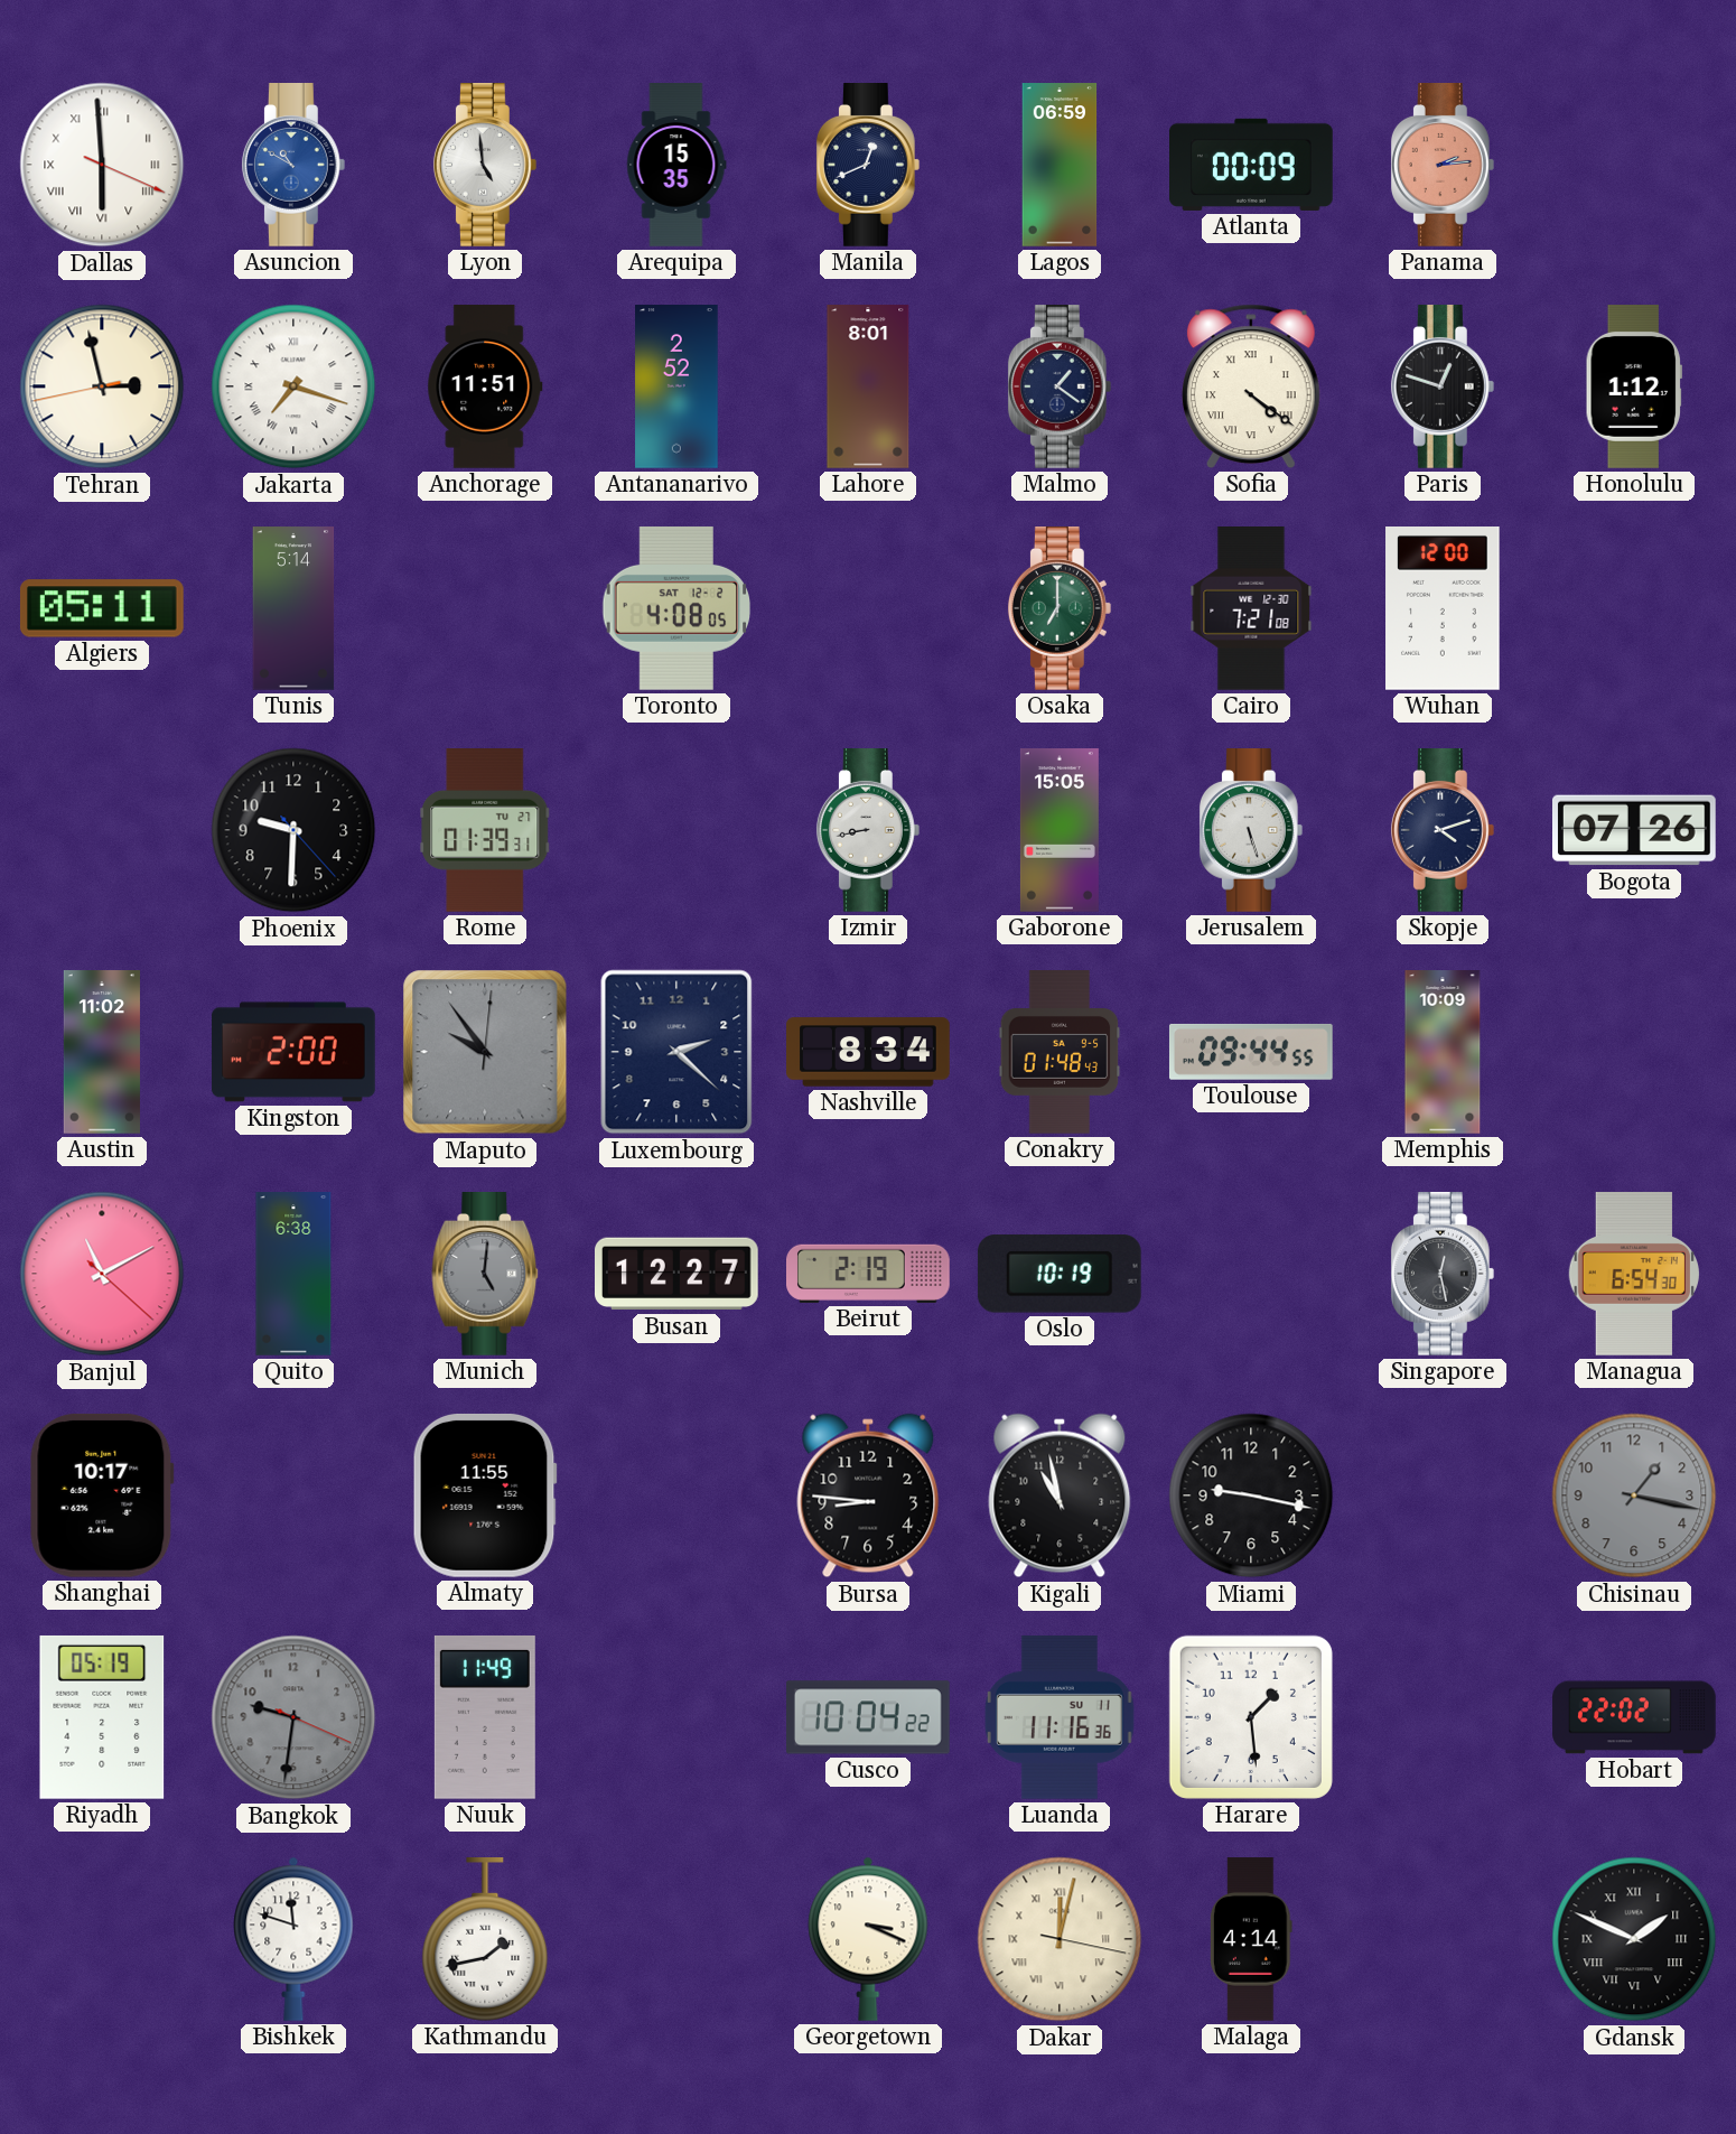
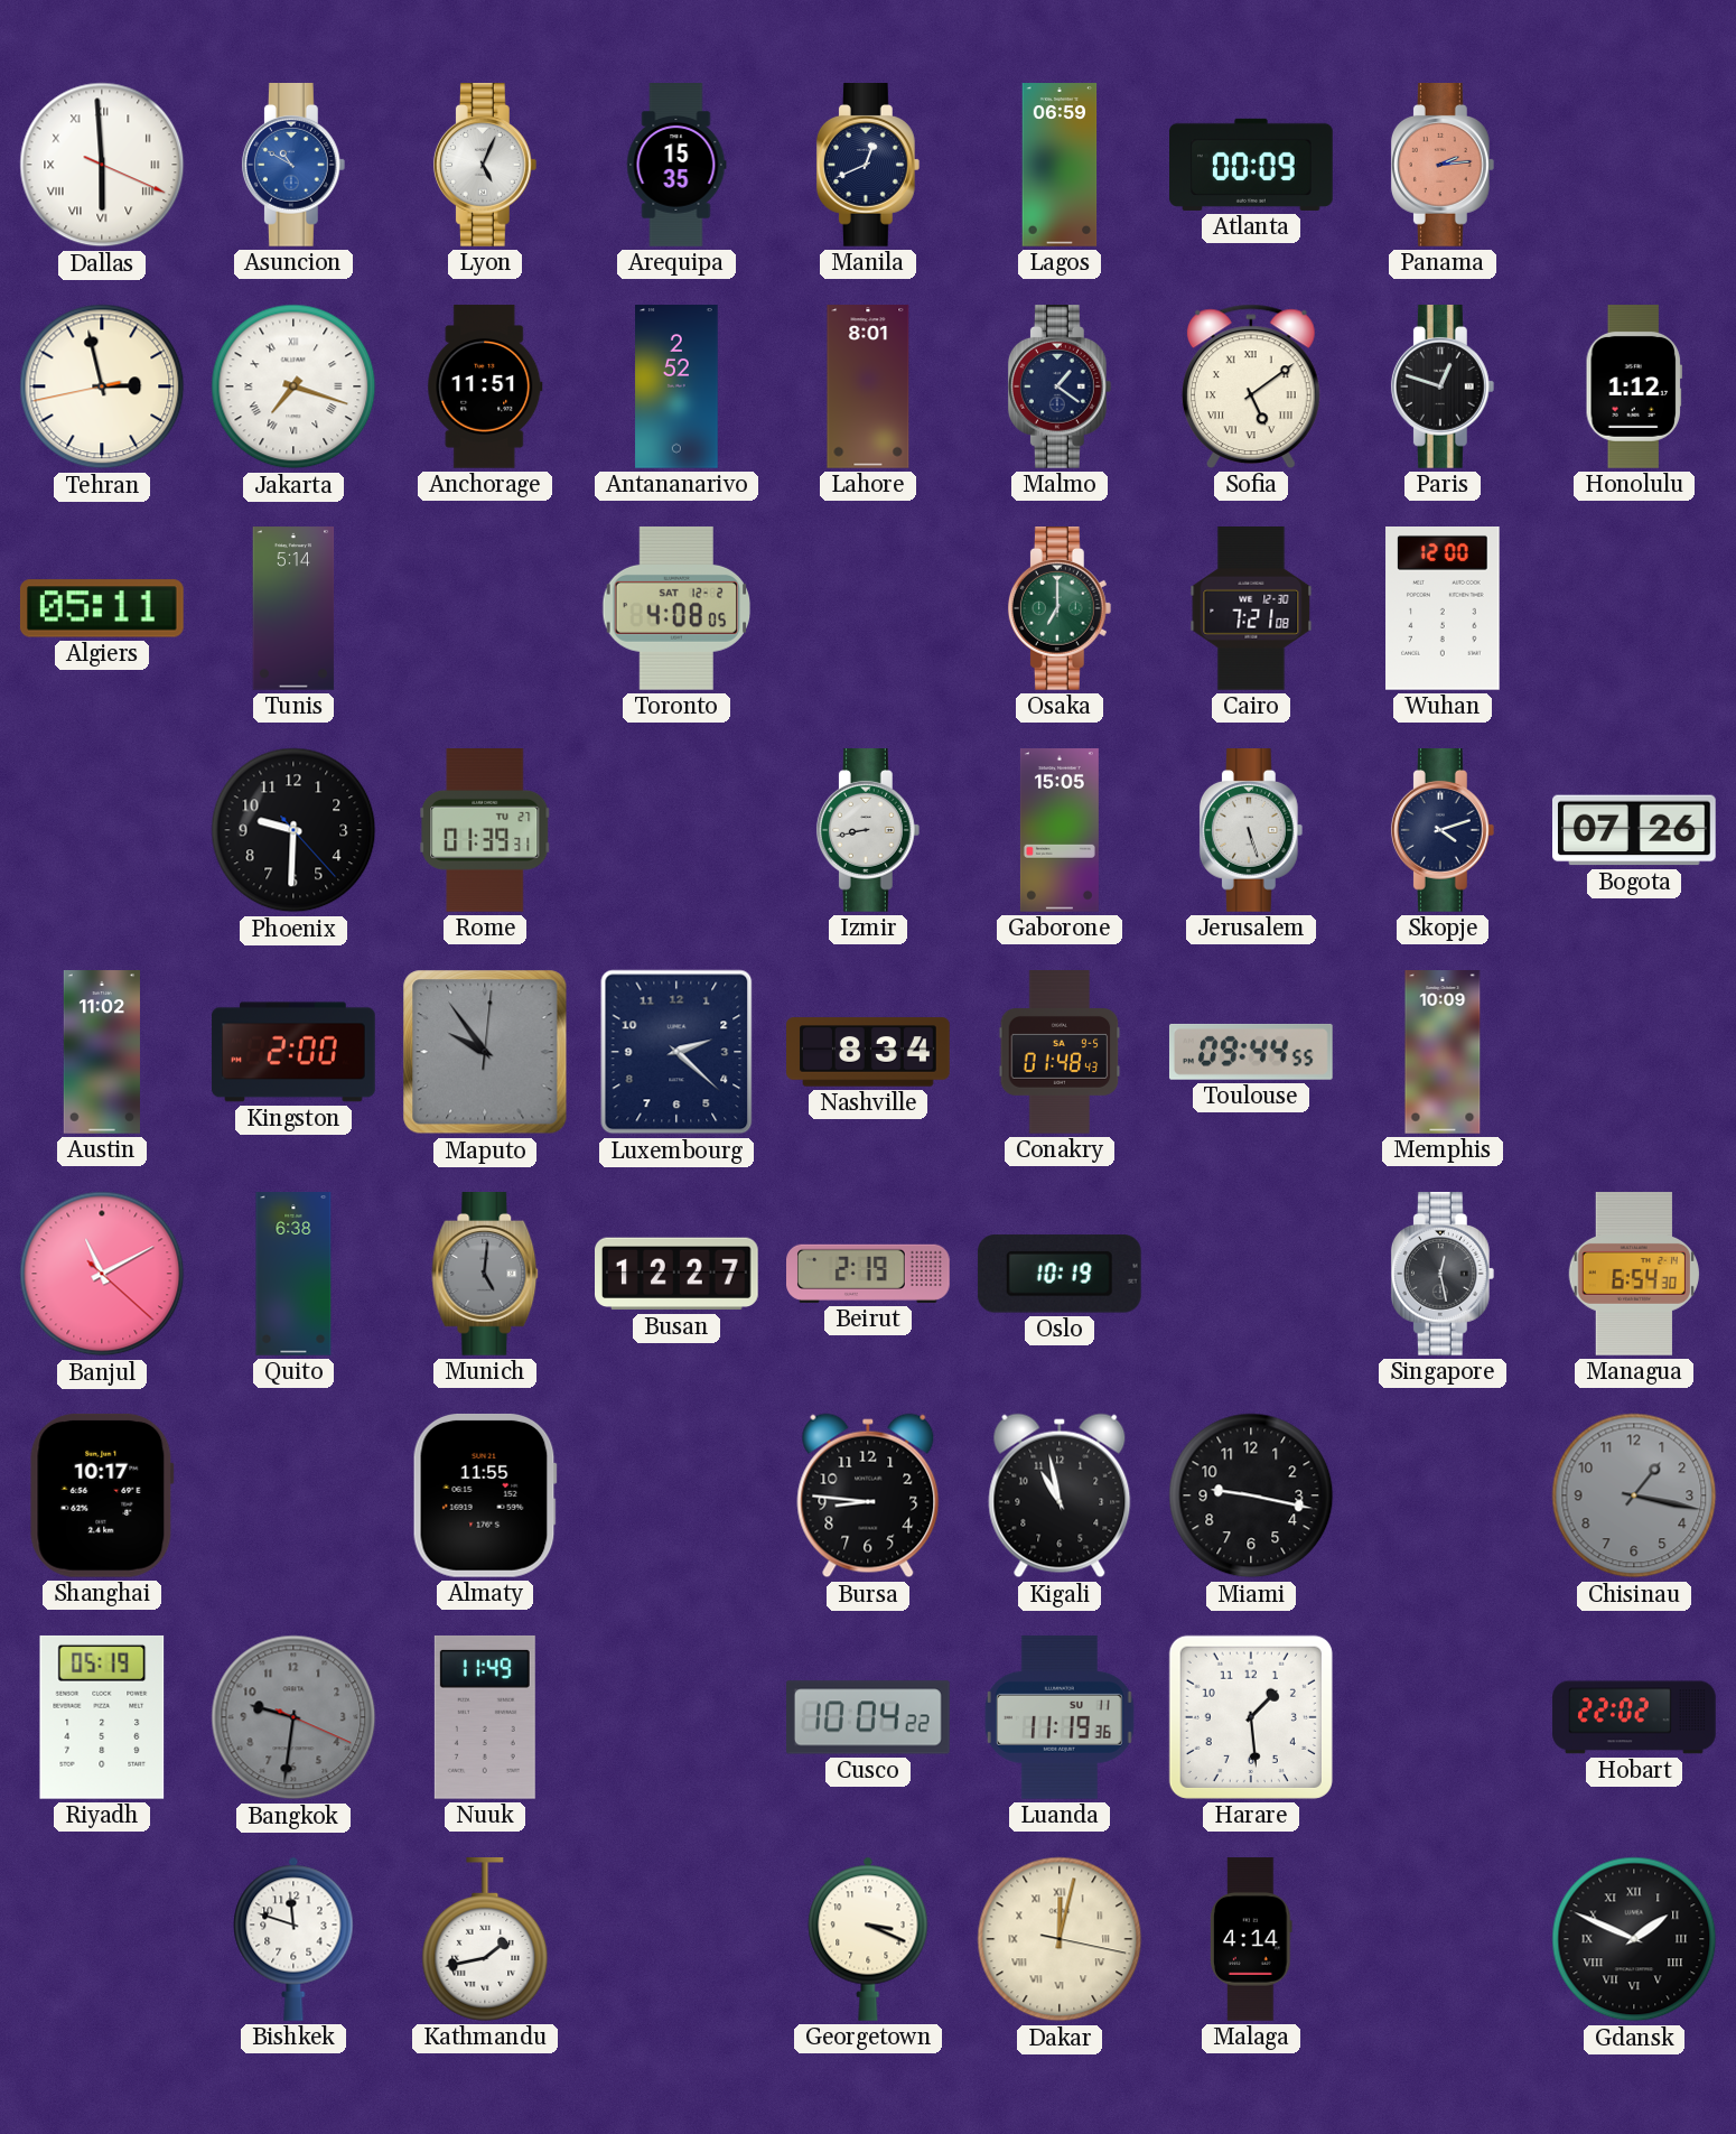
Lyon: 4:59 -> 5:04 (485, 166)
Sofia: 4:21 -> 5:09 (1251, 386)
Luanda: 11:16 -> 11:19 (1060, 1717)
